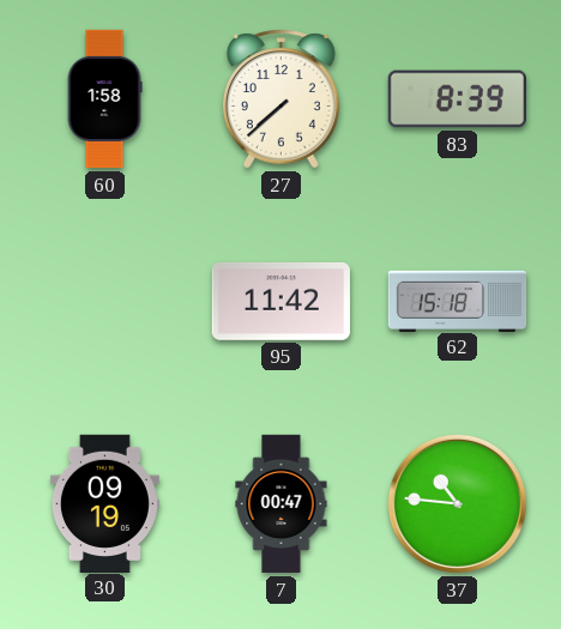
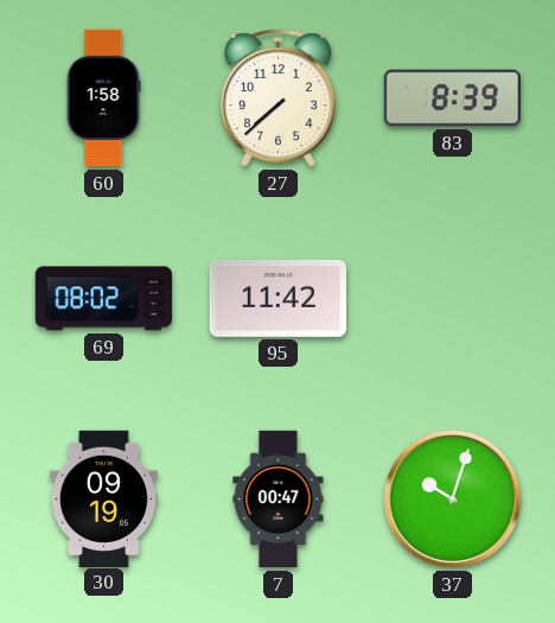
69: none -> 08:02 (103, 299)
62: 15:18 -> none (458, 301)
37: 10:46 -> 10:03 (452, 498)
